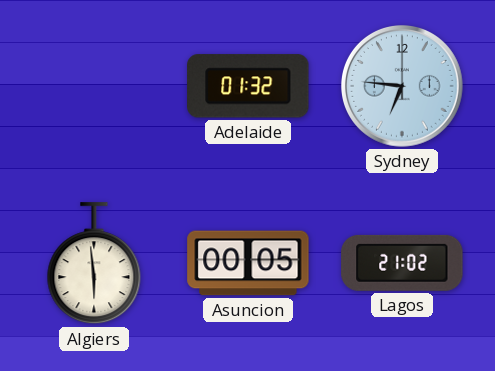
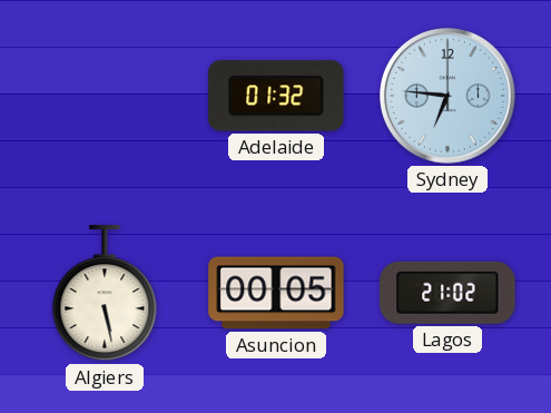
Algiers: 5:59 -> 5:28 (105, 294)
